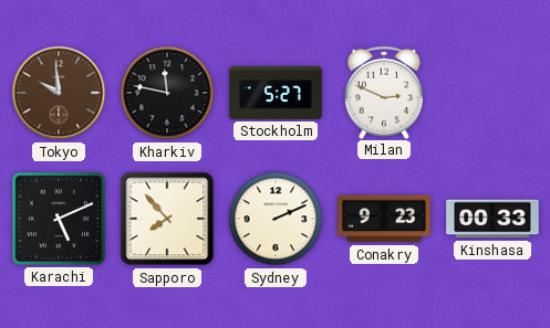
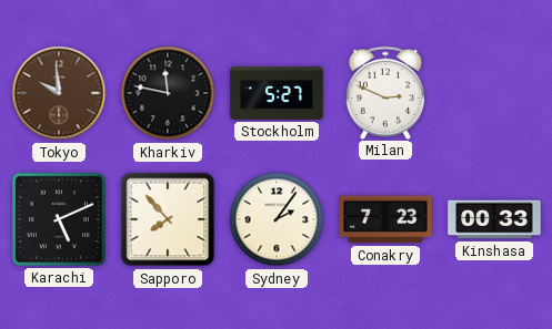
Sydney: 2:11 -> 2:06 (277, 219)
Conakry: 9:23 -> 7:23 (385, 219)
